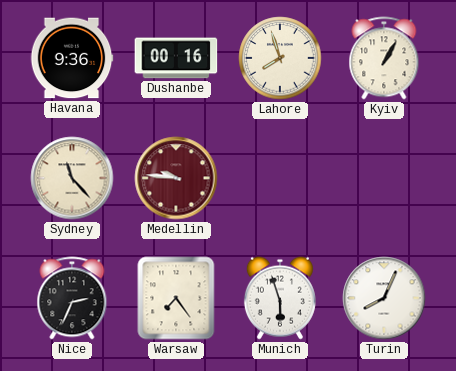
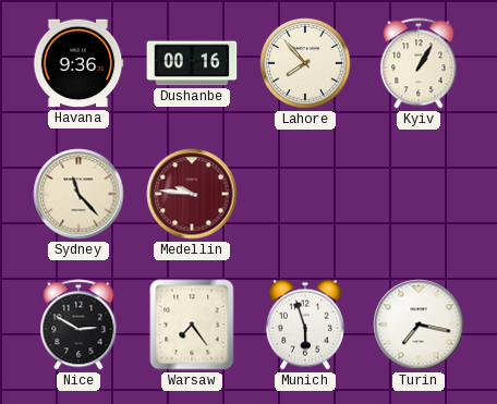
Lahore: 7:57 -> 7:53 (305, 63)
Nice: 2:34 -> 2:50 (78, 325)
Turin: 8:04 -> 7:17 (419, 325)
